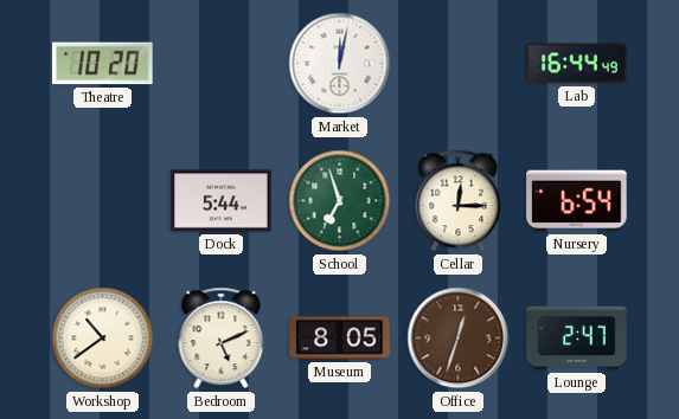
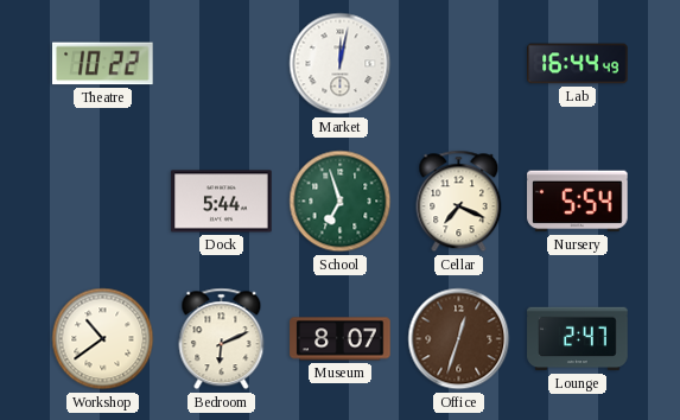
Theatre: 10:20 -> 10:22 (103, 64)
Cellar: 12:15 -> 7:19 (459, 202)
Nursery: 6:54 -> 5:54 (578, 202)
Bedroom: 5:11 -> 6:11 (222, 339)
Museum: 8:05 -> 8:07 (341, 339)
